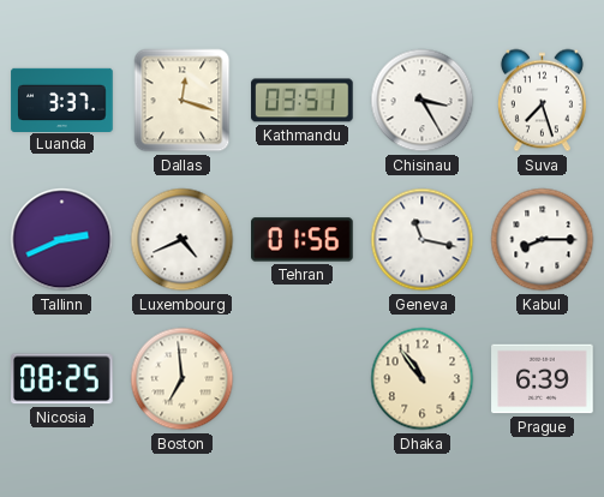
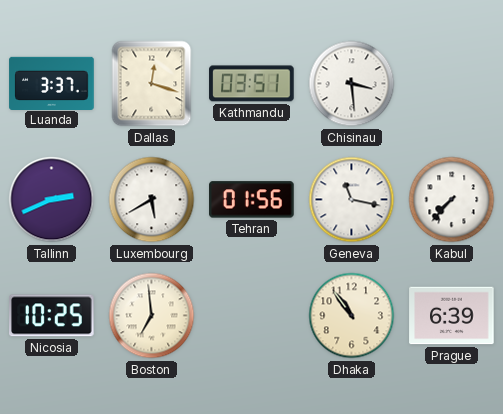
Chisinau: 3:25 -> 3:29 (352, 84)
Suva: 7:27 -> none (542, 101)
Luxembourg: 4:41 -> 5:40 (152, 200)
Kabul: 8:15 -> 7:37 (452, 200)
Nicosia: 08:25 -> 10:25 (52, 316)
